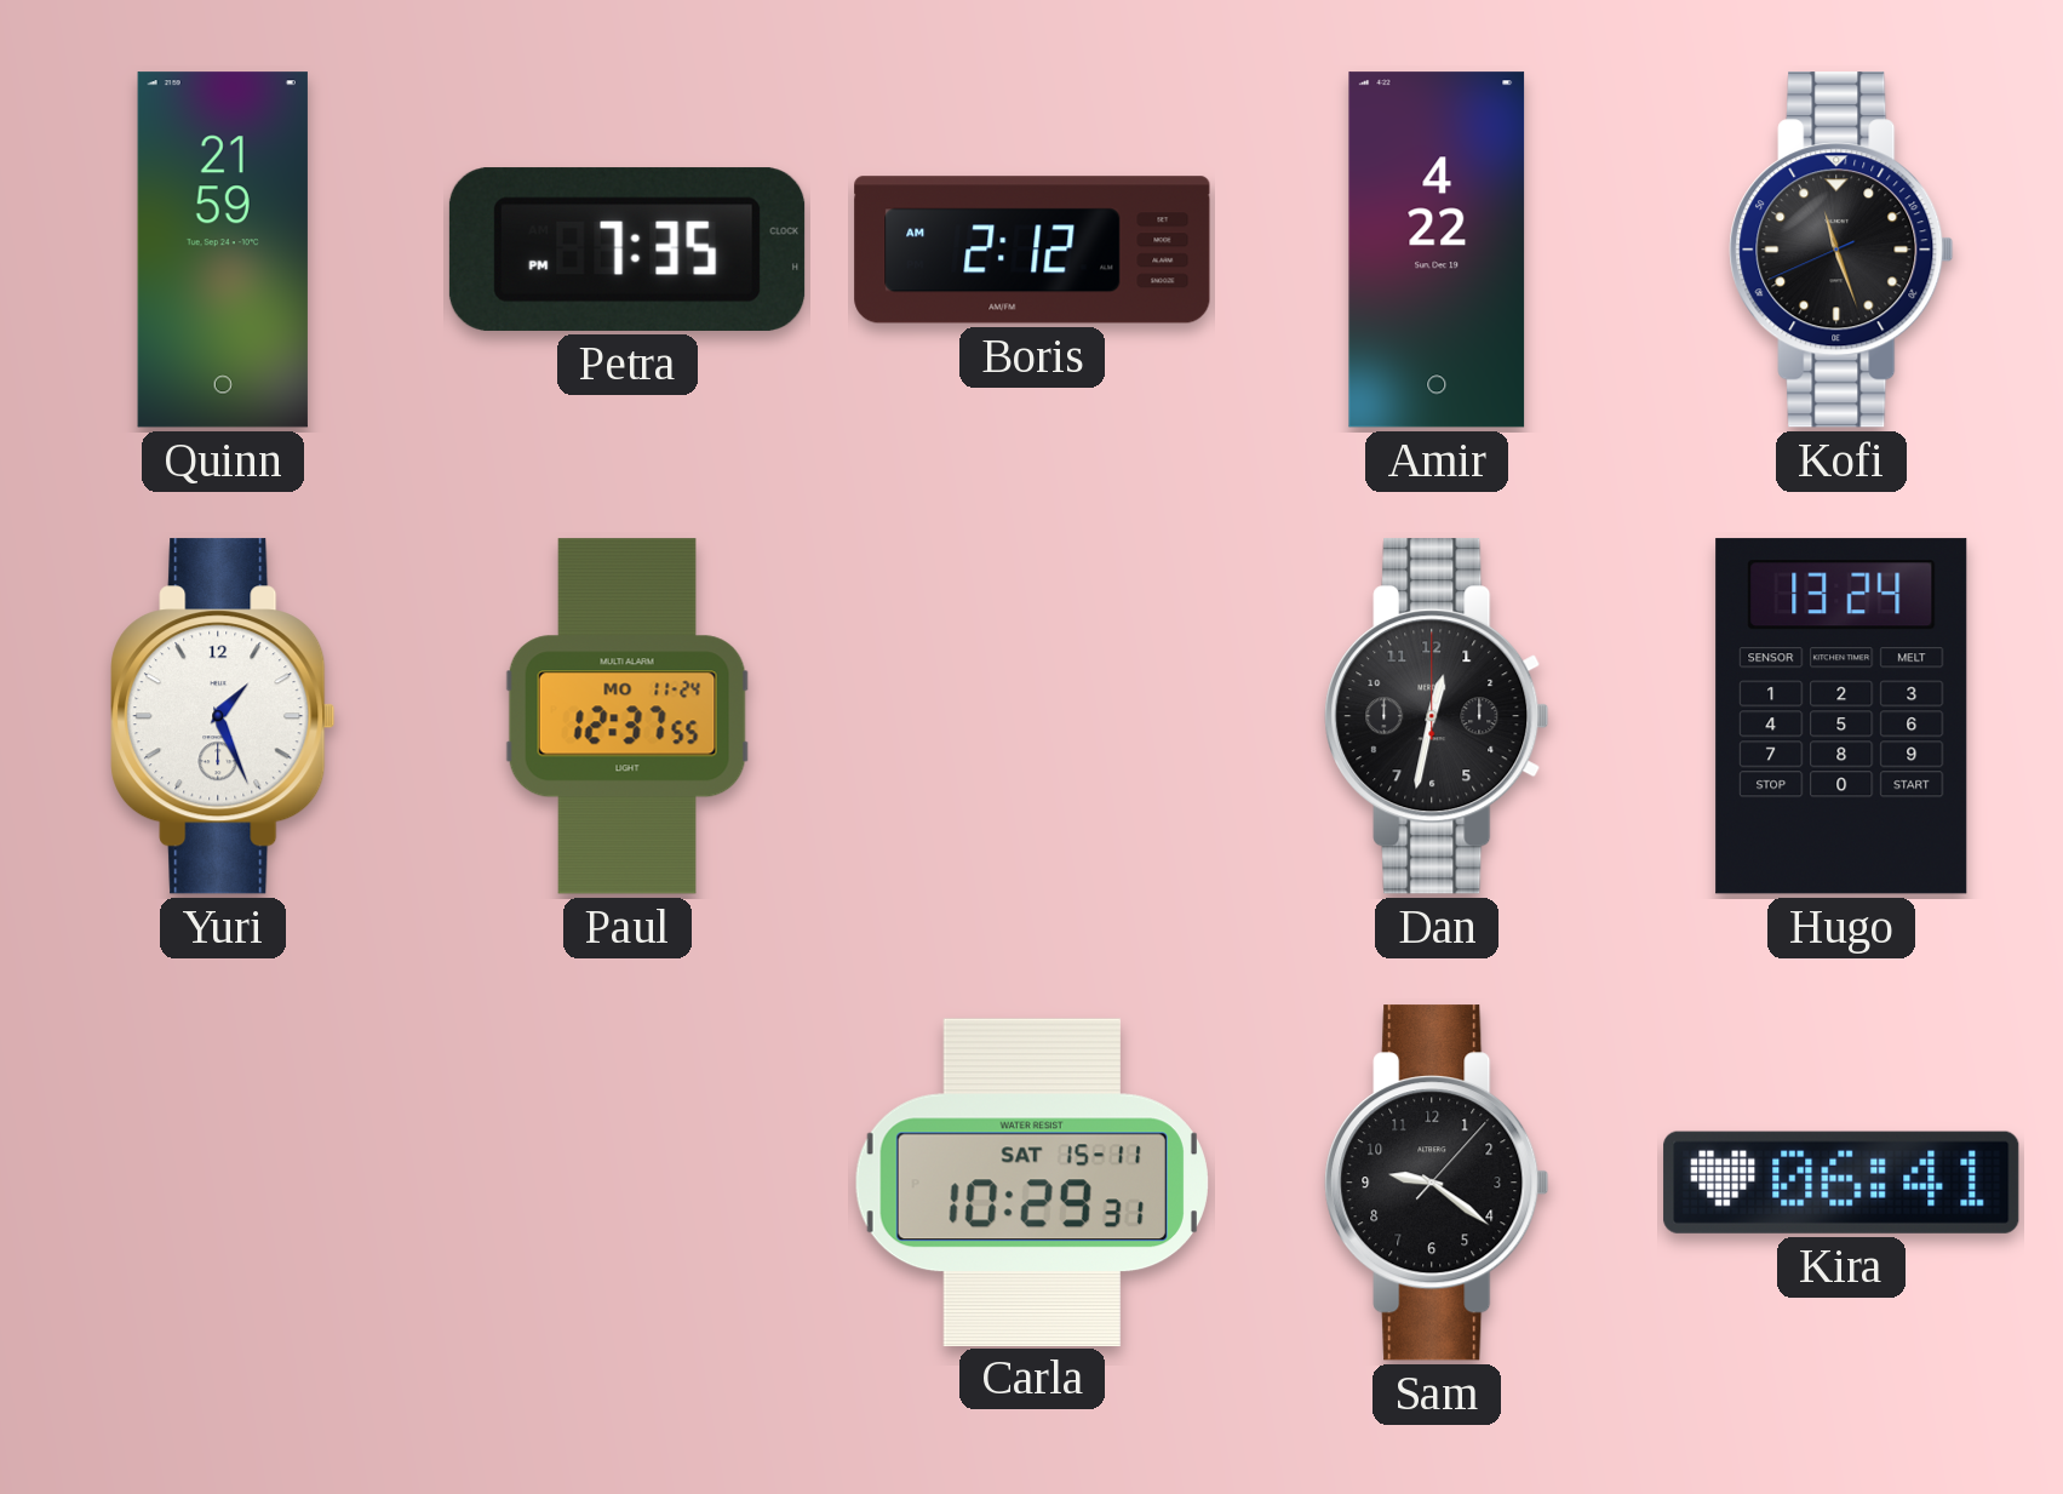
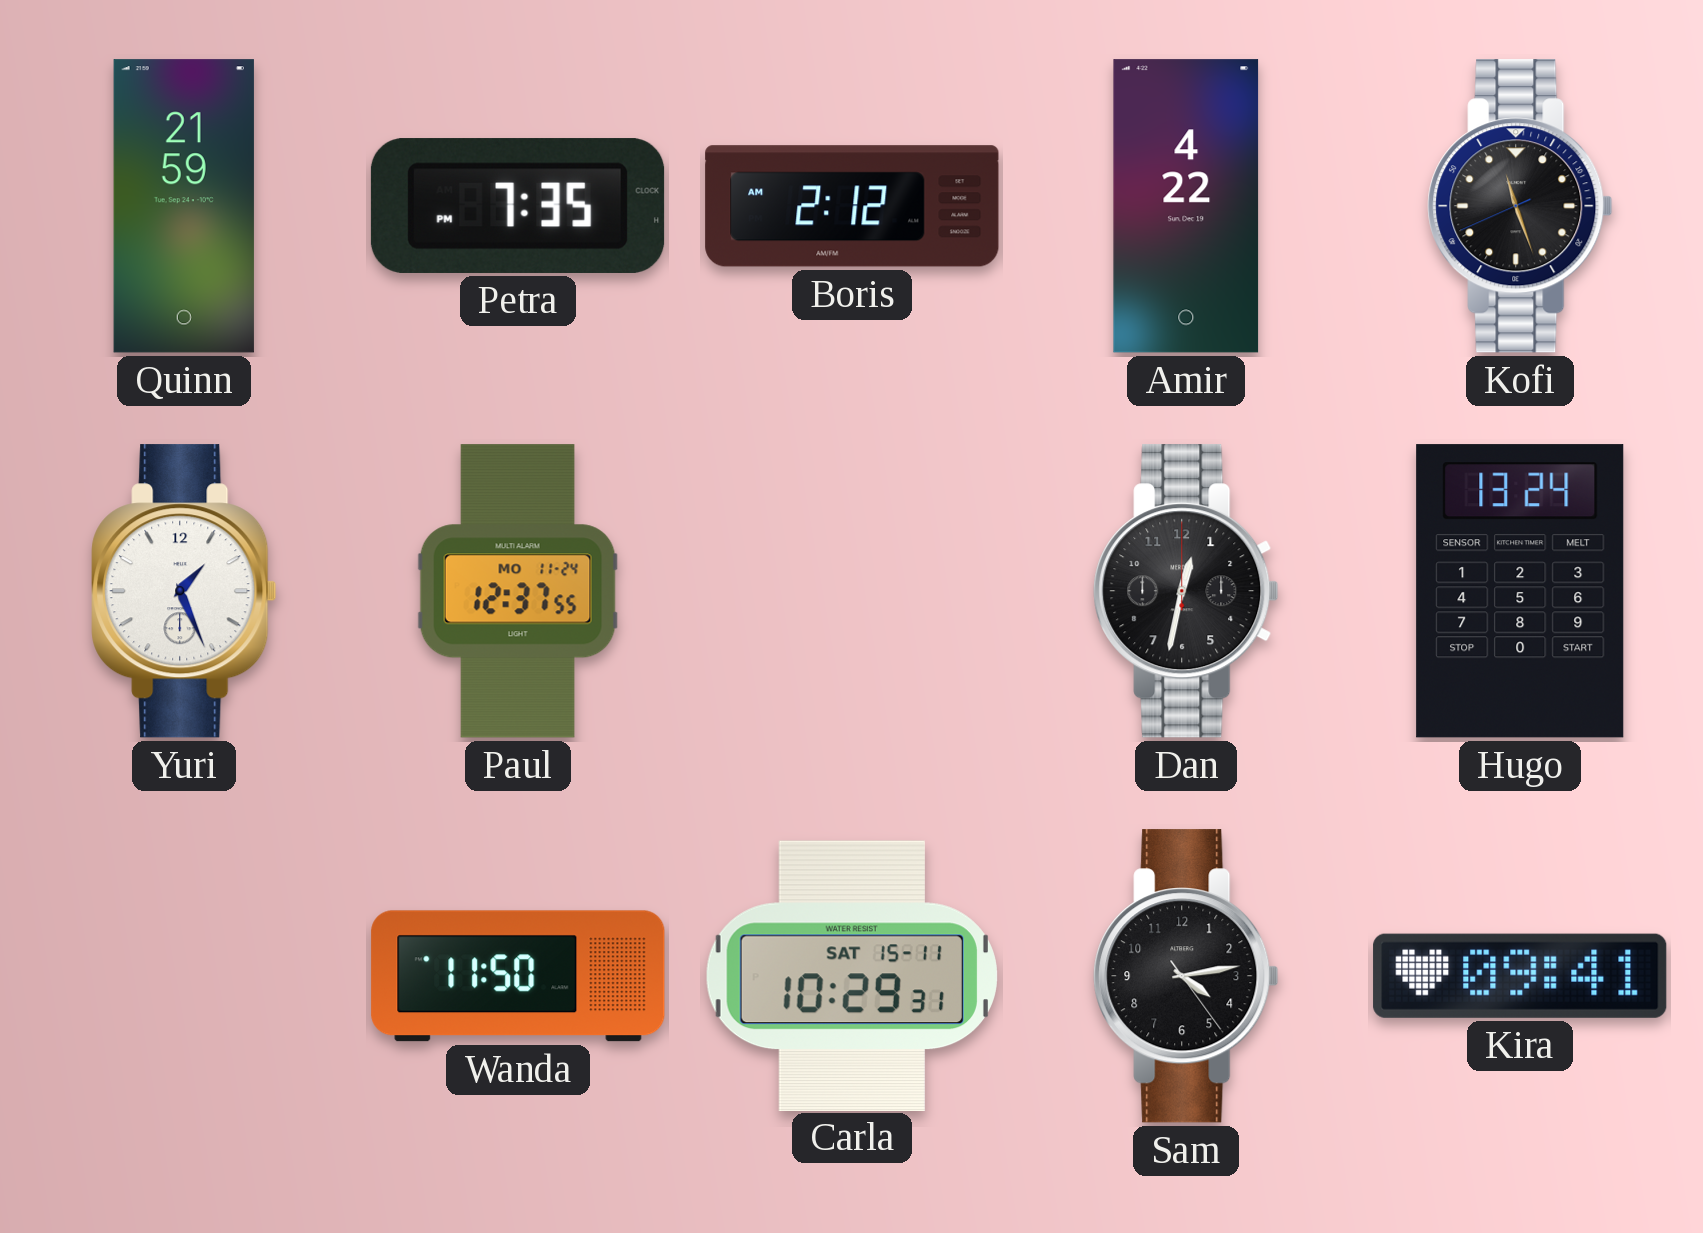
Wanda: none -> 11:50 (518, 976)
Sam: 9:21 -> 4:13 (1186, 976)
Kira: 06:41 -> 09:41 (1520, 976)
